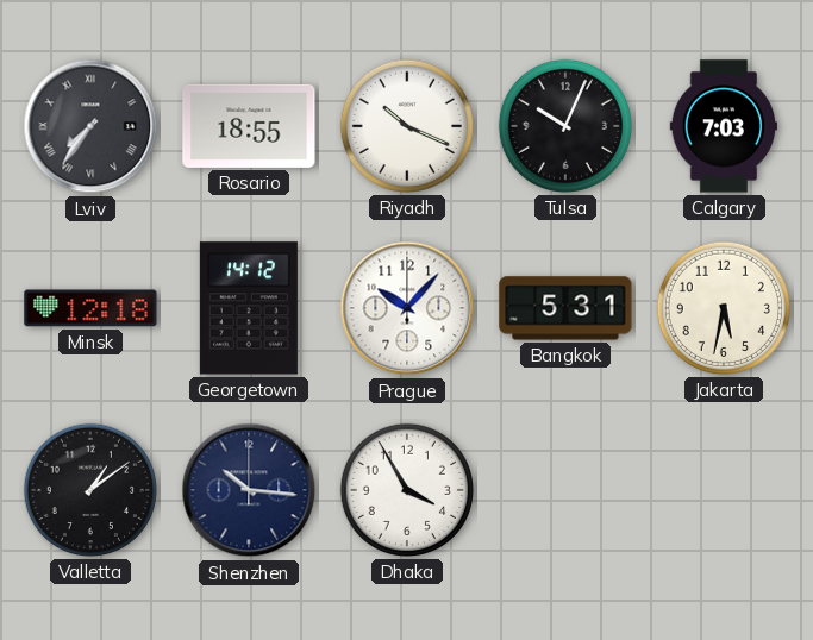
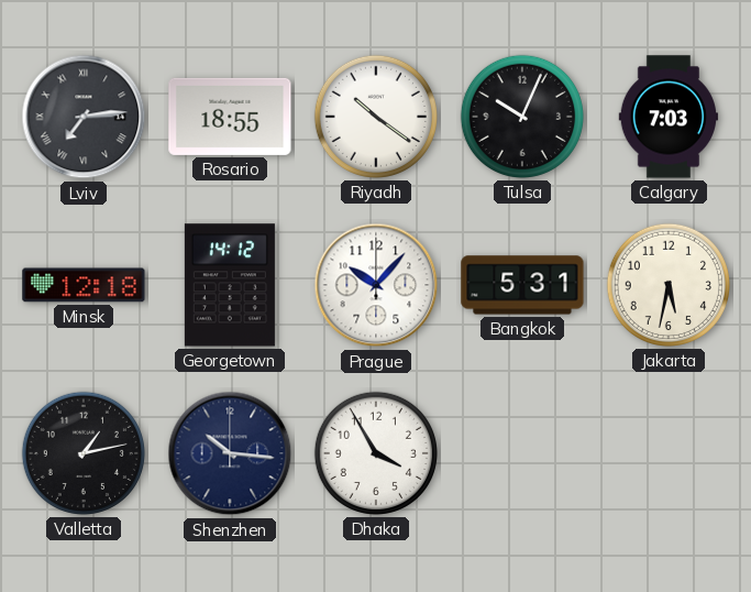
Lviv: 7:36 -> 7:14 (84, 117)
Riyadh: 10:19 -> 10:21 (376, 117)
Valletta: 1:09 -> 1:13 (84, 453)
